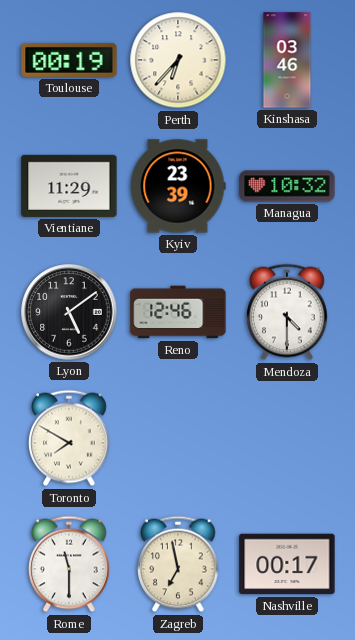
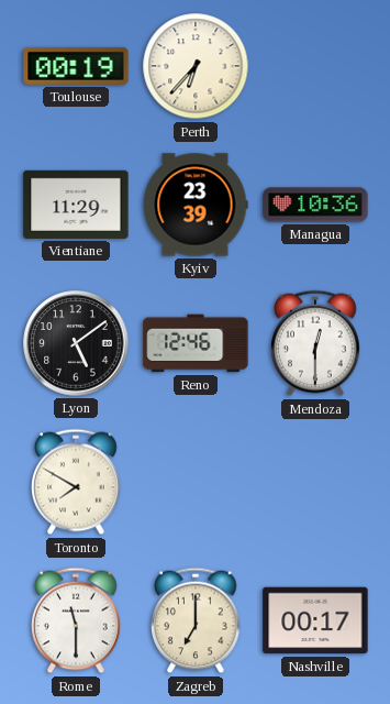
Kinshasa: 03:46 -> none (287, 60)
Managua: 10:32 -> 10:36 (315, 205)
Mendoza: 4:30 -> 12:30 (316, 343)
Zagreb: 6:58 -> 7:00 (197, 620)
